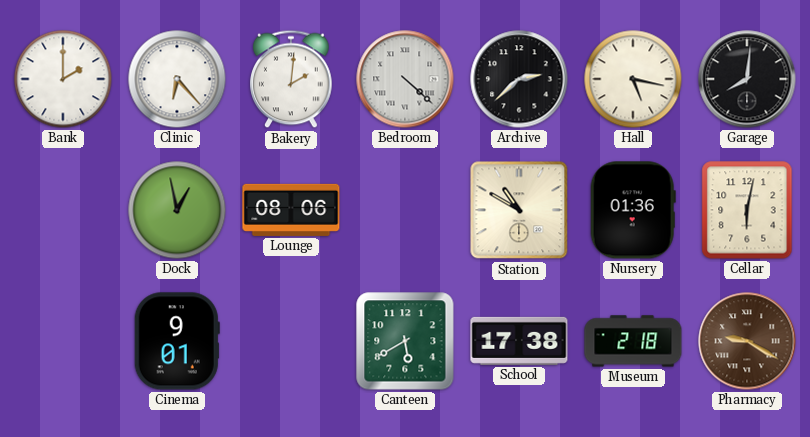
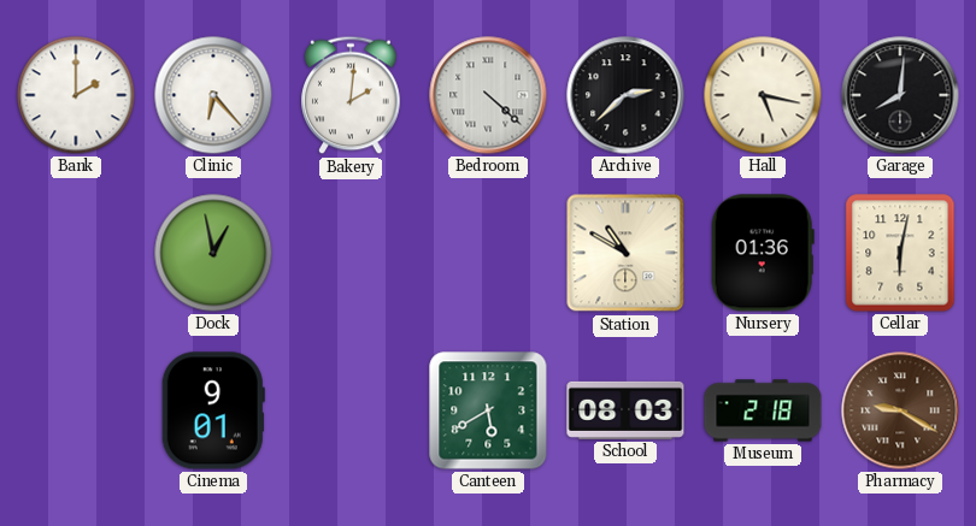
Lounge: 08:06 -> none (291, 210)
School: 17:38 -> 08:03 (625, 410)
